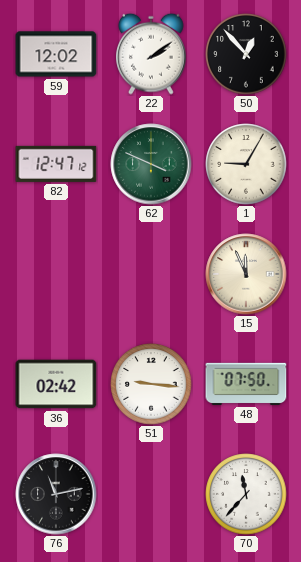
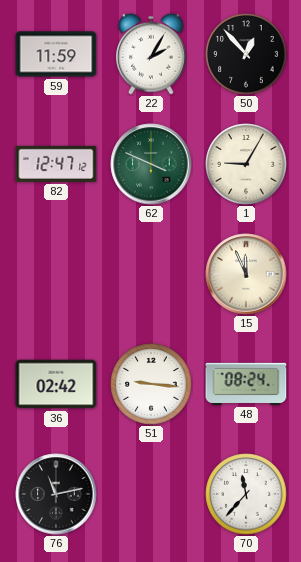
59: 12:02 -> 11:59 (56, 54)
22: 2:09 -> 2:05 (151, 54)
48: 07:50 -> 08:24 (246, 384)
